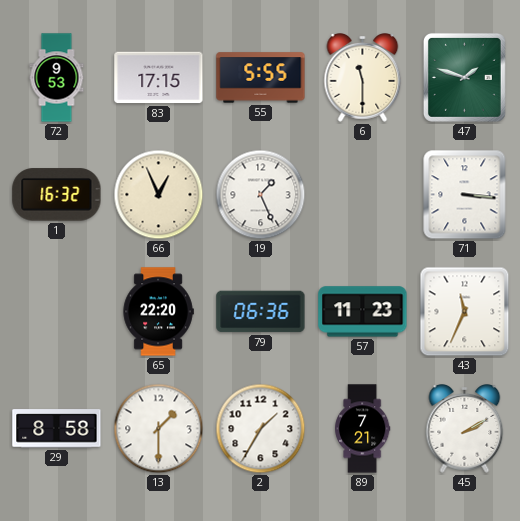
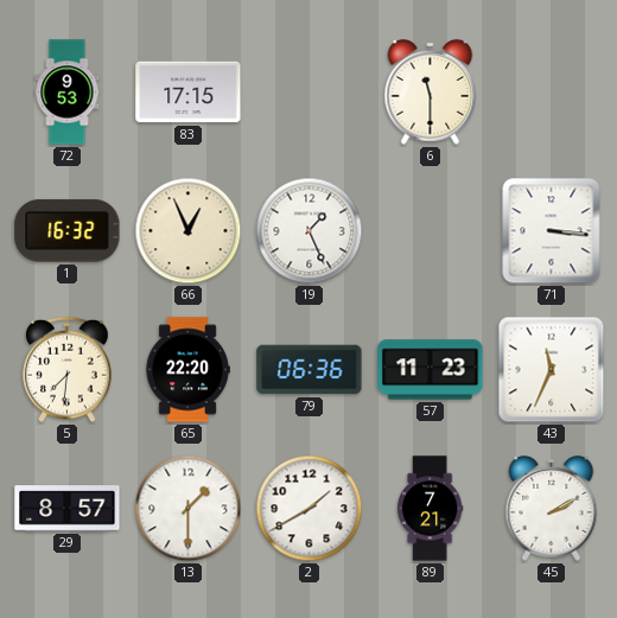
55: 5:55 -> none (261, 78)
47: 1:48 -> none (464, 77)
5: none -> 7:31 (68, 370)
29: 8:58 -> 8:57 (68, 509)
2: 1:35 -> 1:40 (310, 509)
